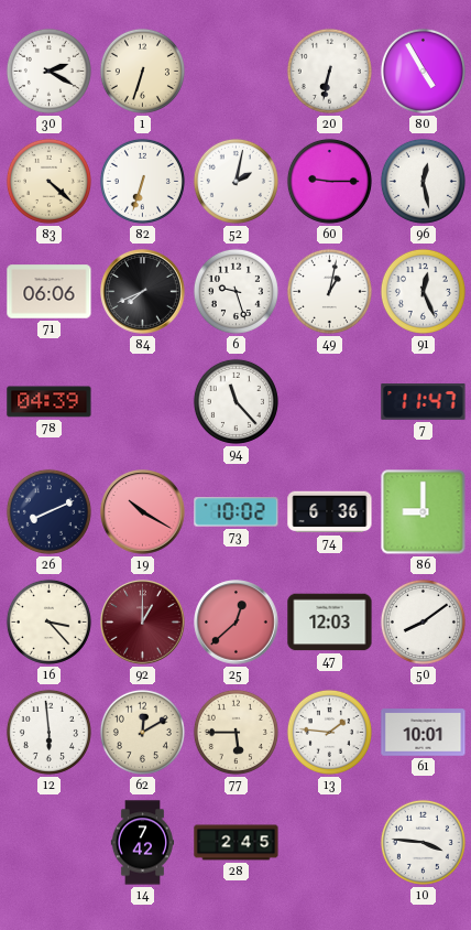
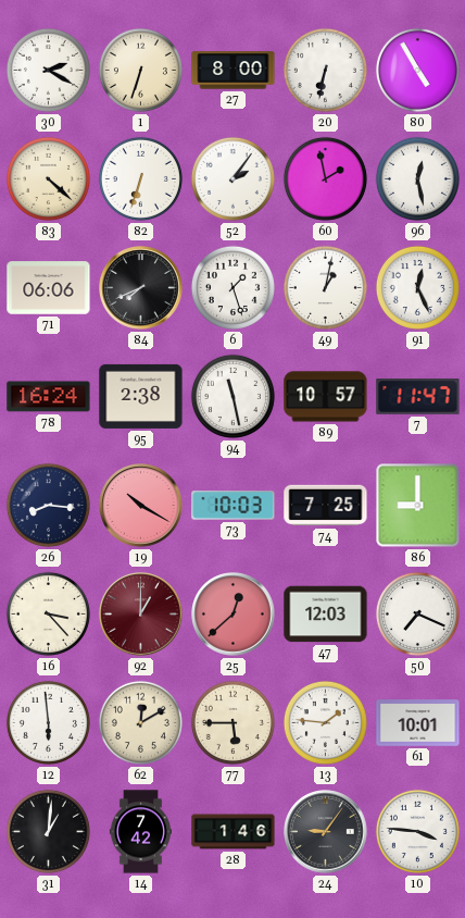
27: none -> 8:00 (234, 71)
52: 2:02 -> 2:06 (232, 178)
60: 9:15 -> 1:58 (325, 178)
6: 9:27 -> 1:27 (232, 287)
78: 04:39 -> 16:24 (49, 397)
95: none -> 2:38 (141, 396)
94: 11:23 -> 11:28 (232, 396)
89: none -> 10:57 (326, 397)
26: 8:11 -> 8:16 (48, 505)
73: 10:02 -> 10:03 (234, 506)
74: 6:36 -> 7:25 (326, 506)
50: 8:09 -> 7:19 (417, 613)
31: none -> 1:01 (48, 831)
28: 2:45 -> 1:46 (234, 832)
24: none -> 9:06 (326, 832)
